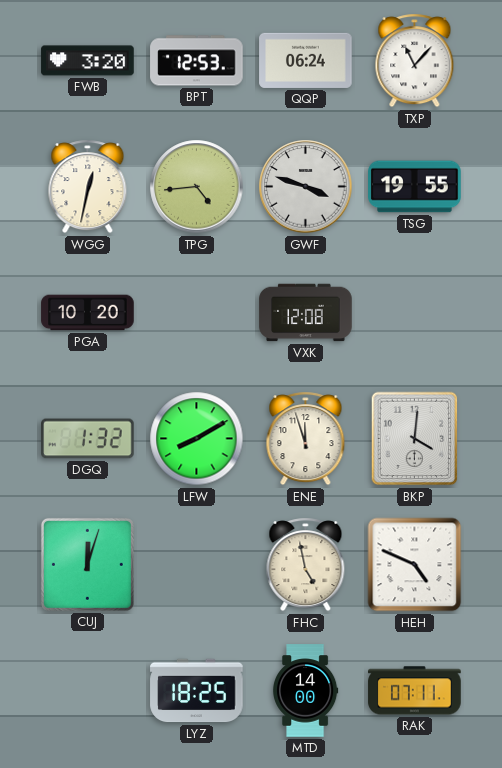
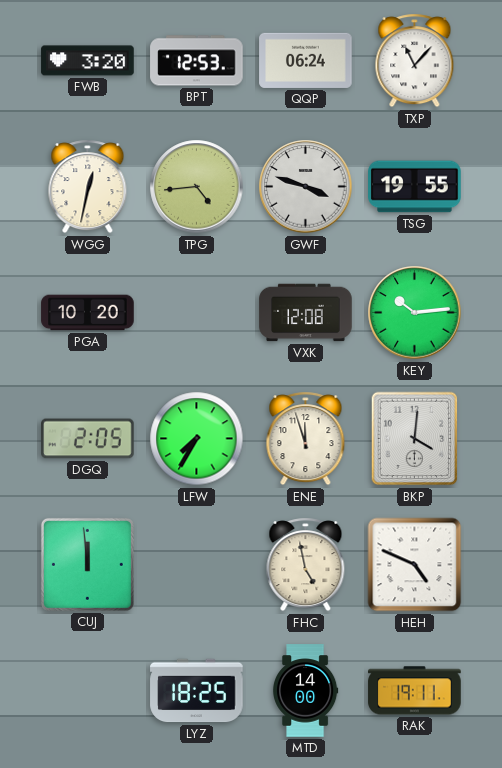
KEY: none -> 10:14 (415, 313)
DGQ: 1:32 -> 2:05 (88, 439)
LFW: 8:10 -> 7:35 (197, 439)
CUJ: 12:03 -> 11:59 (87, 564)
RAK: 07:11 -> 19:11 (415, 691)
